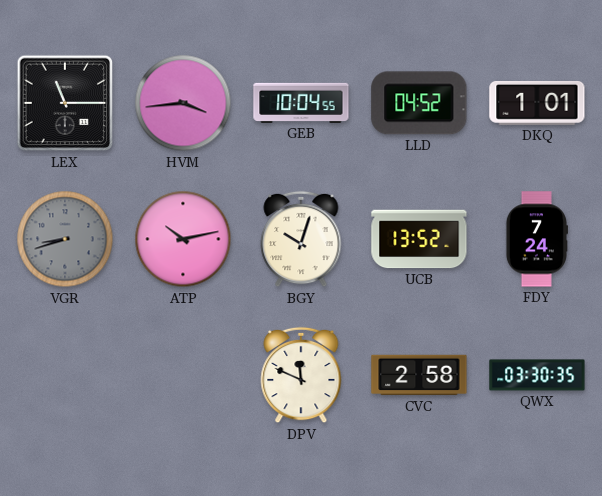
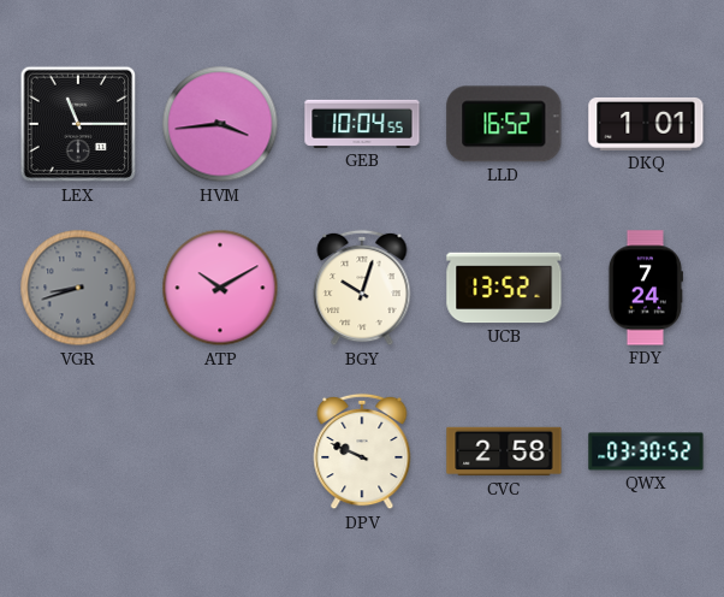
LLD: 04:52 -> 16:52 (504, 124)
ATP: 10:13 -> 10:10 (220, 288)
DPV: 11:49 -> 9:49 (362, 451)
QWX: 03:30:35 -> 03:30:52 (646, 451)
